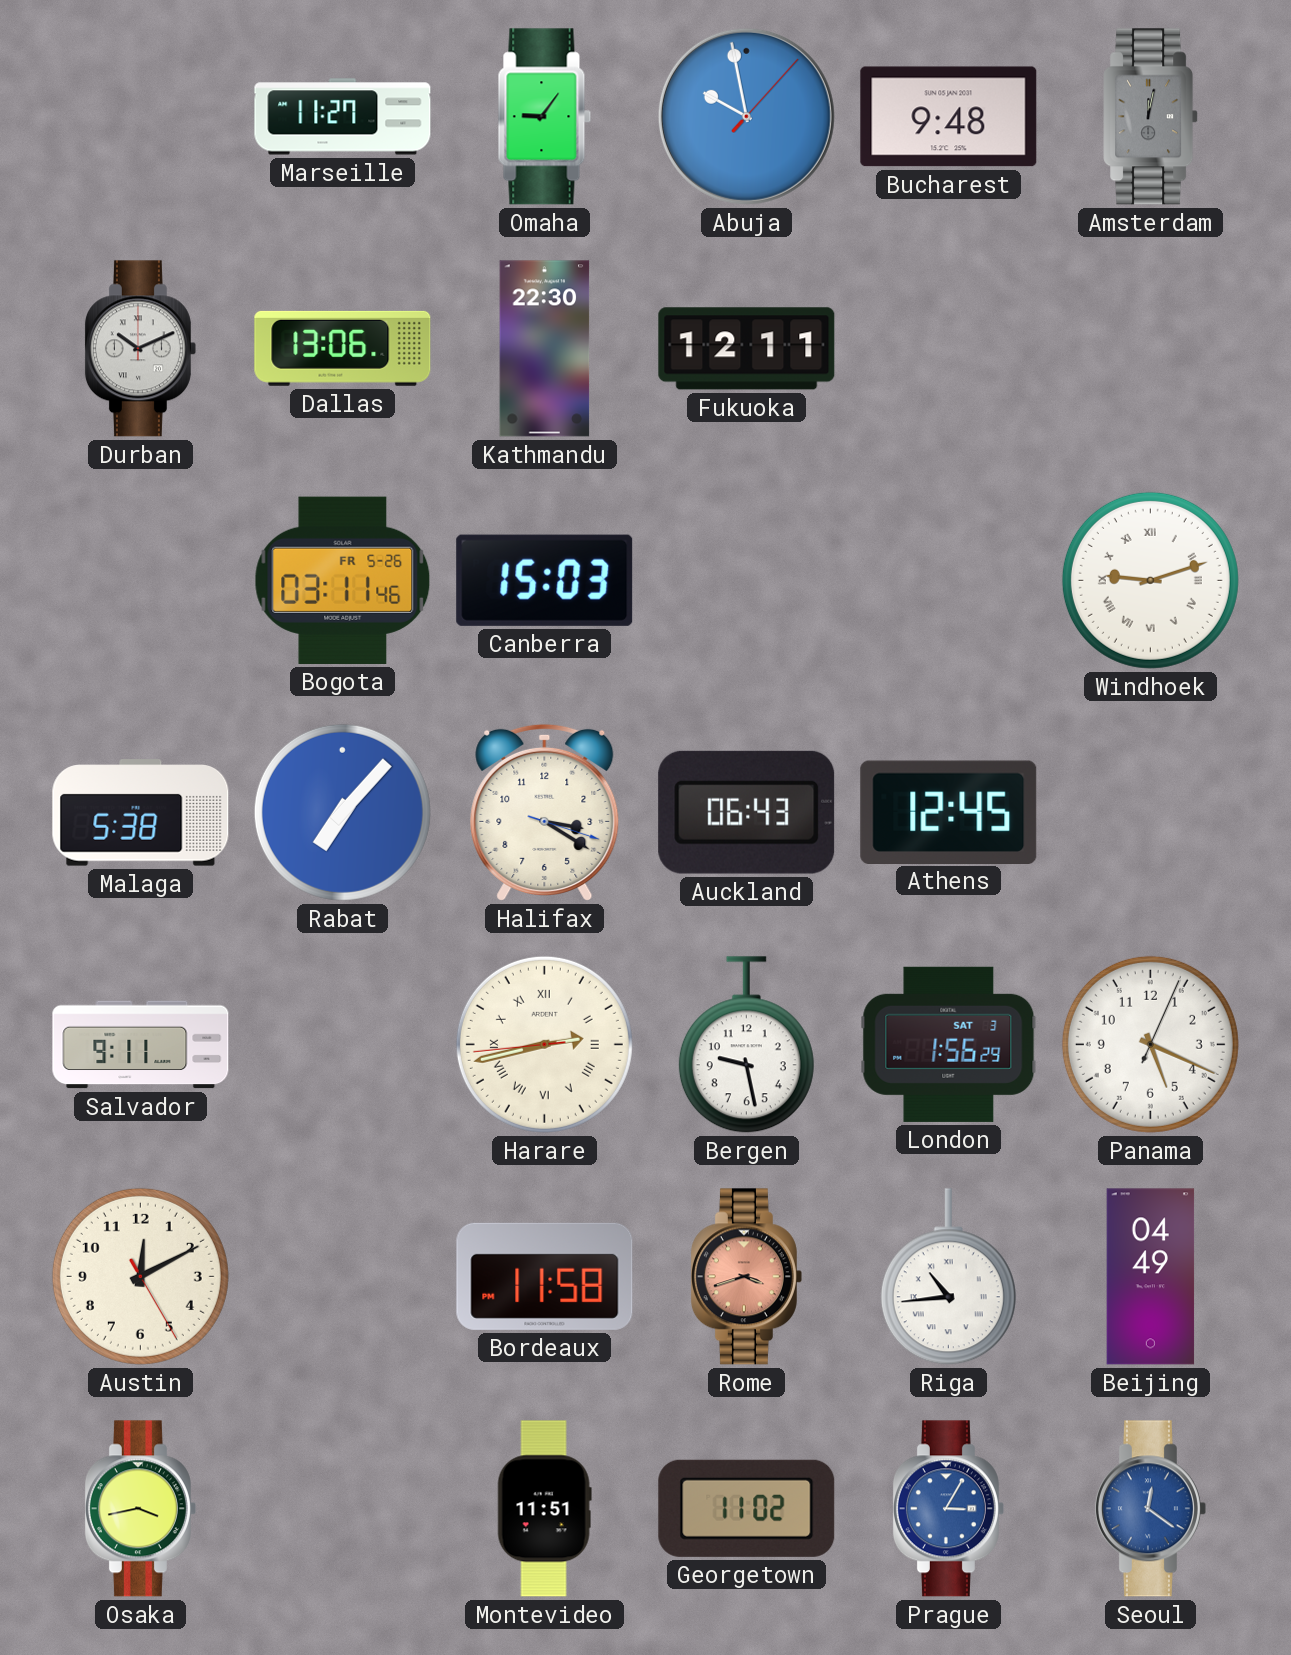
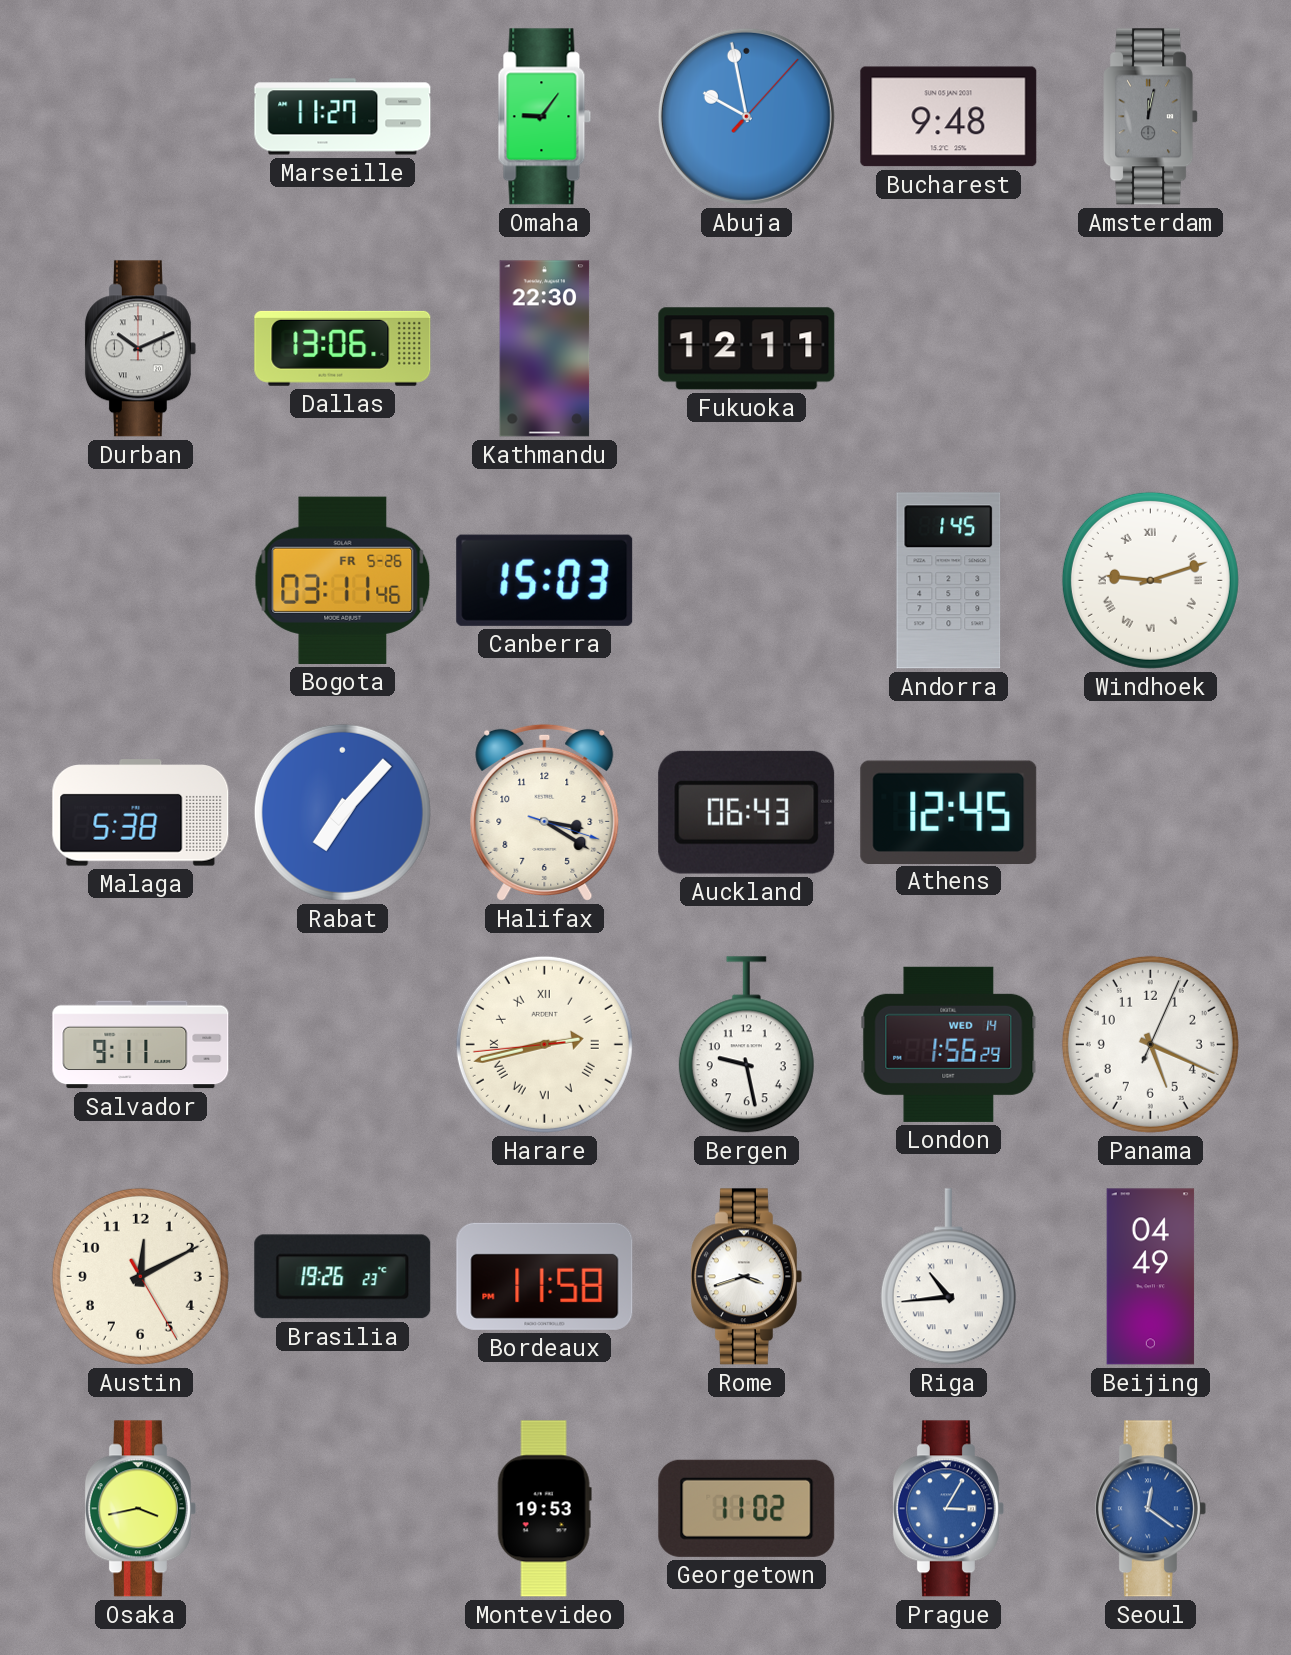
Andorra: none -> 1:45 (949, 581)
London date: SAT 3 -> WED 14 (949, 1044)
Brasilia: none -> 19:26 (343, 1277)
Rome dial: salmon -> white (746, 1277)
Montevideo: 11:51 -> 19:53 (544, 1509)
